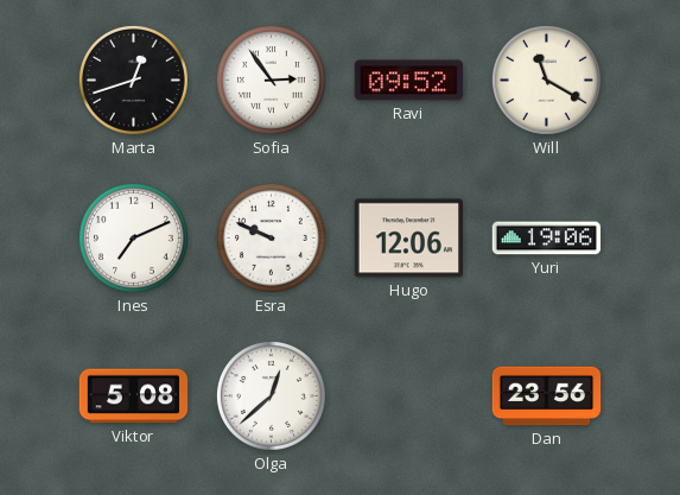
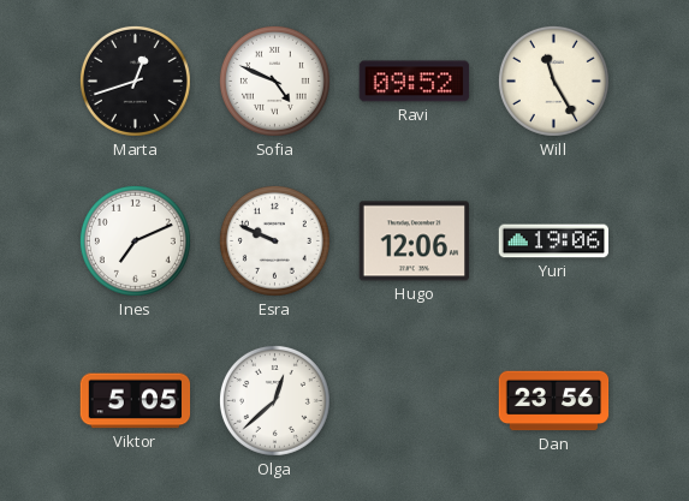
Sofia: 2:54 -> 4:49 (274, 80)
Will: 11:20 -> 11:25 (553, 80)
Viktor: 5:08 -> 5:05 (136, 401)
